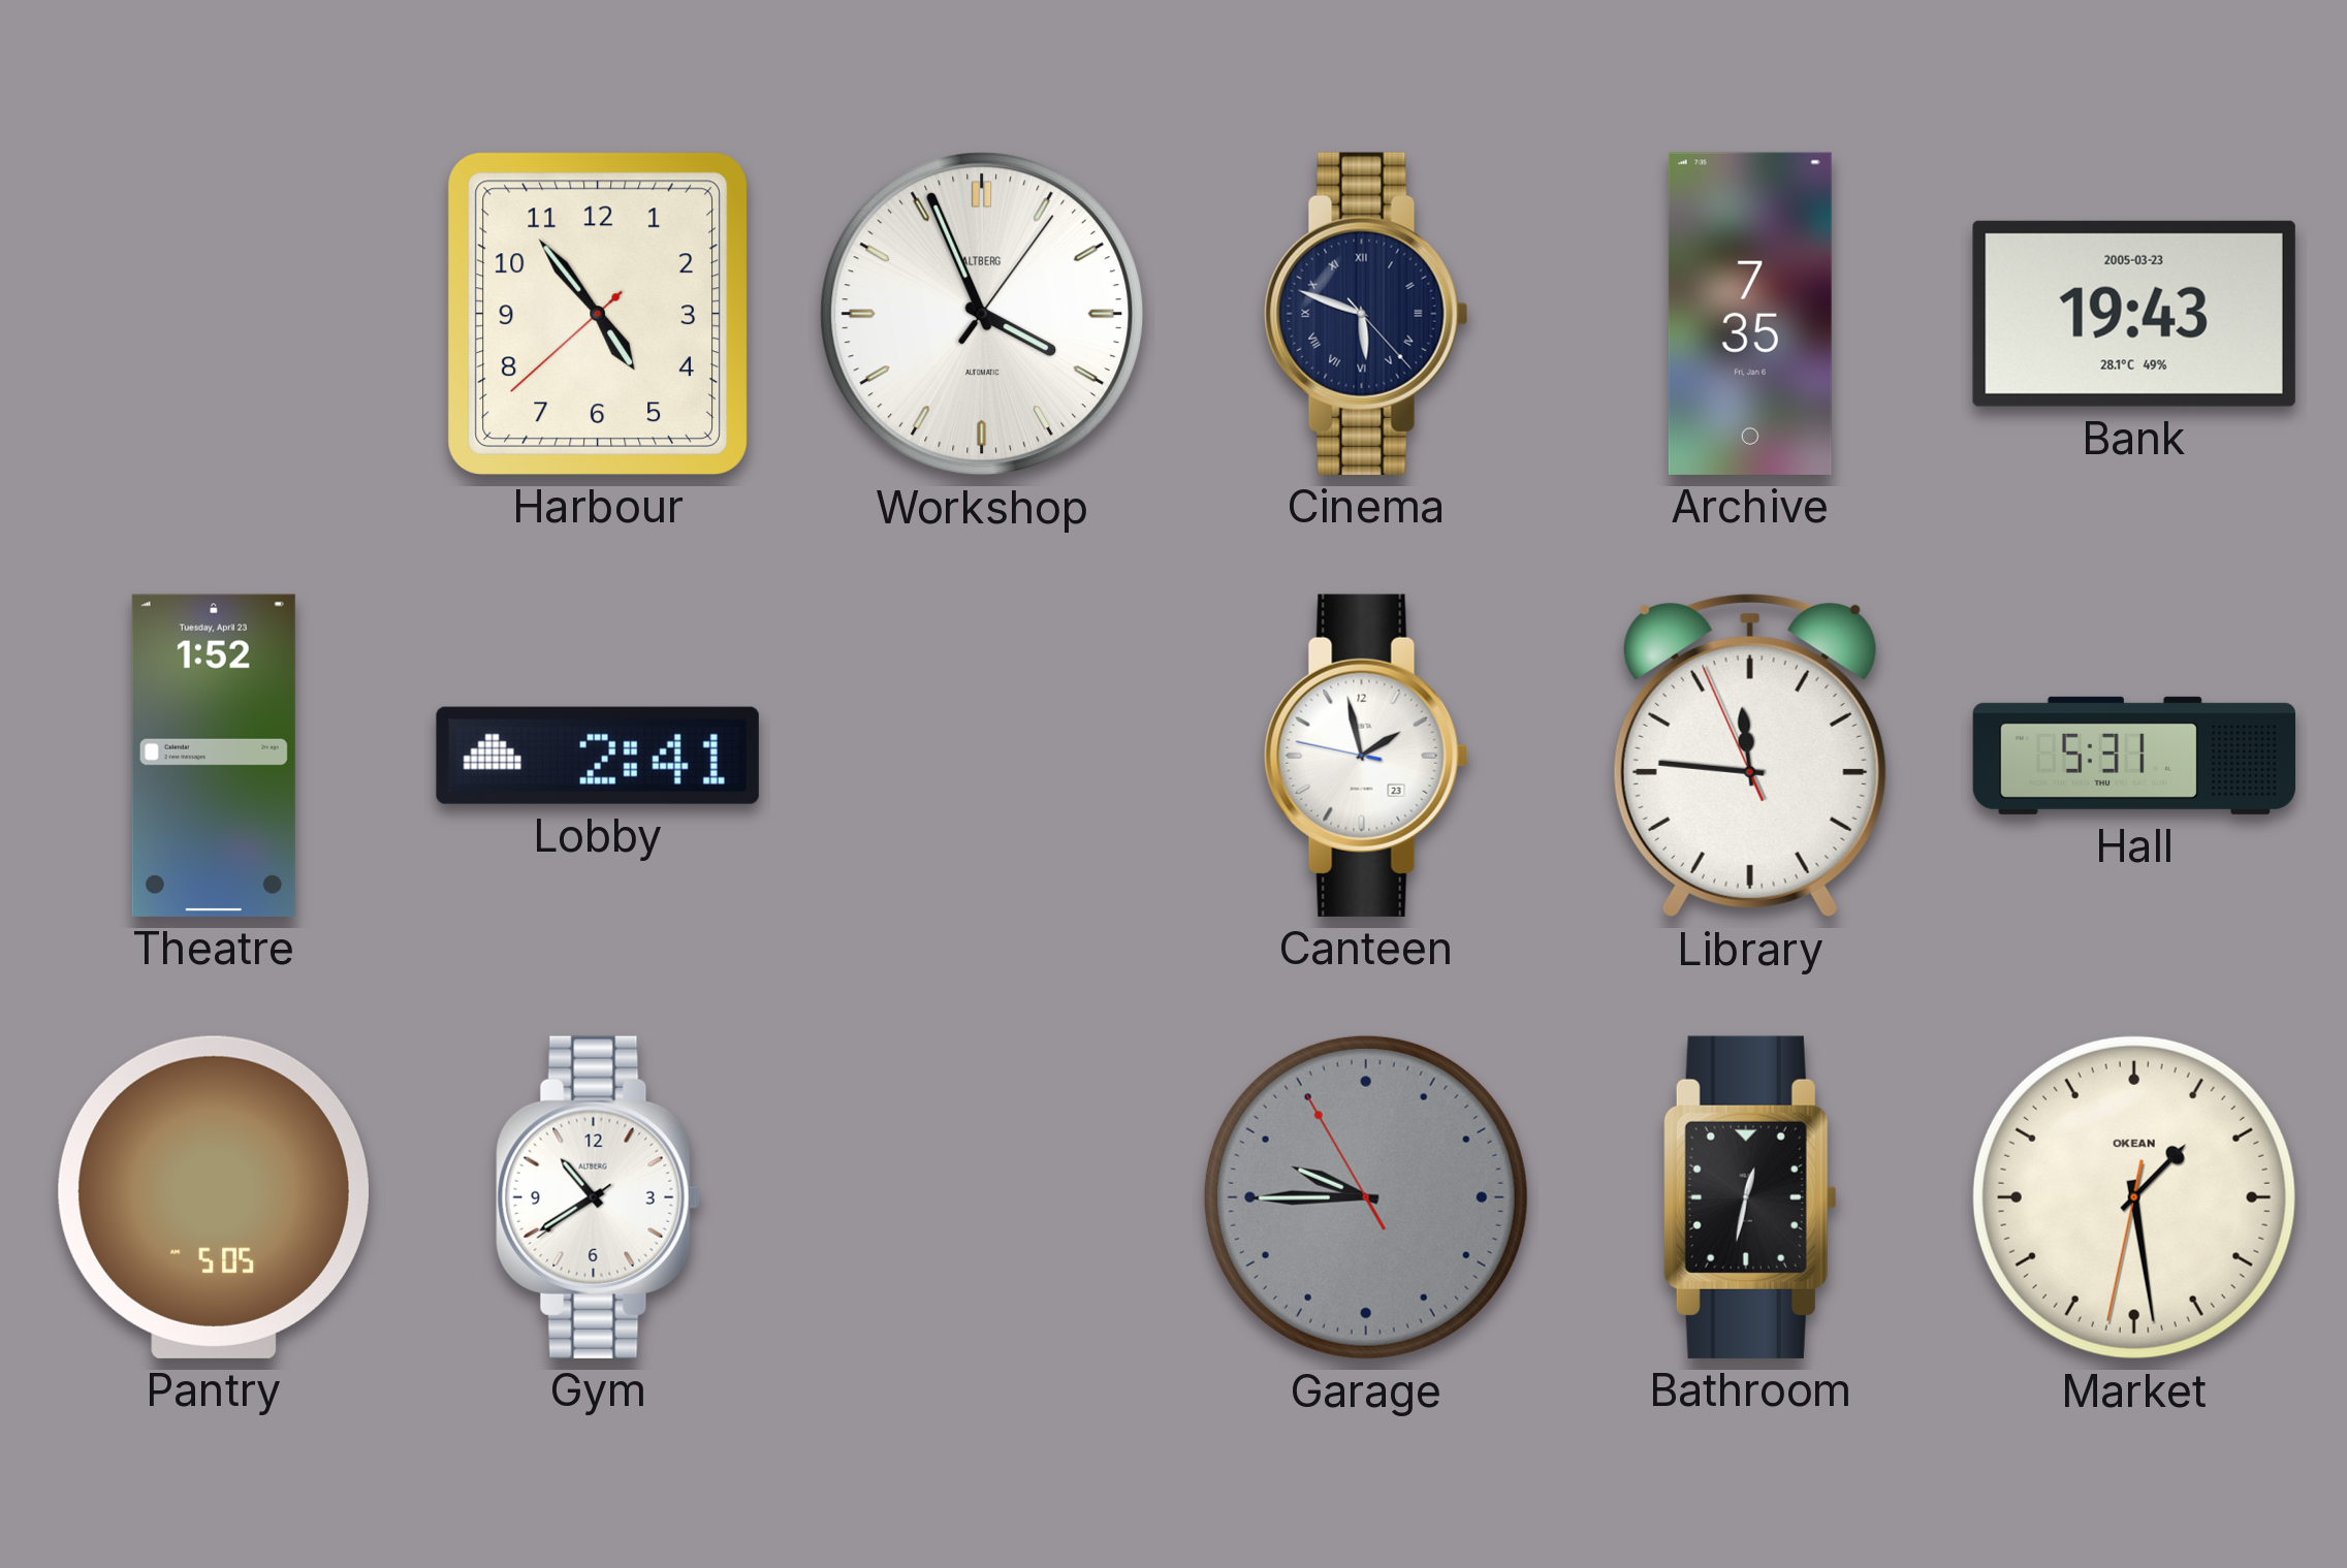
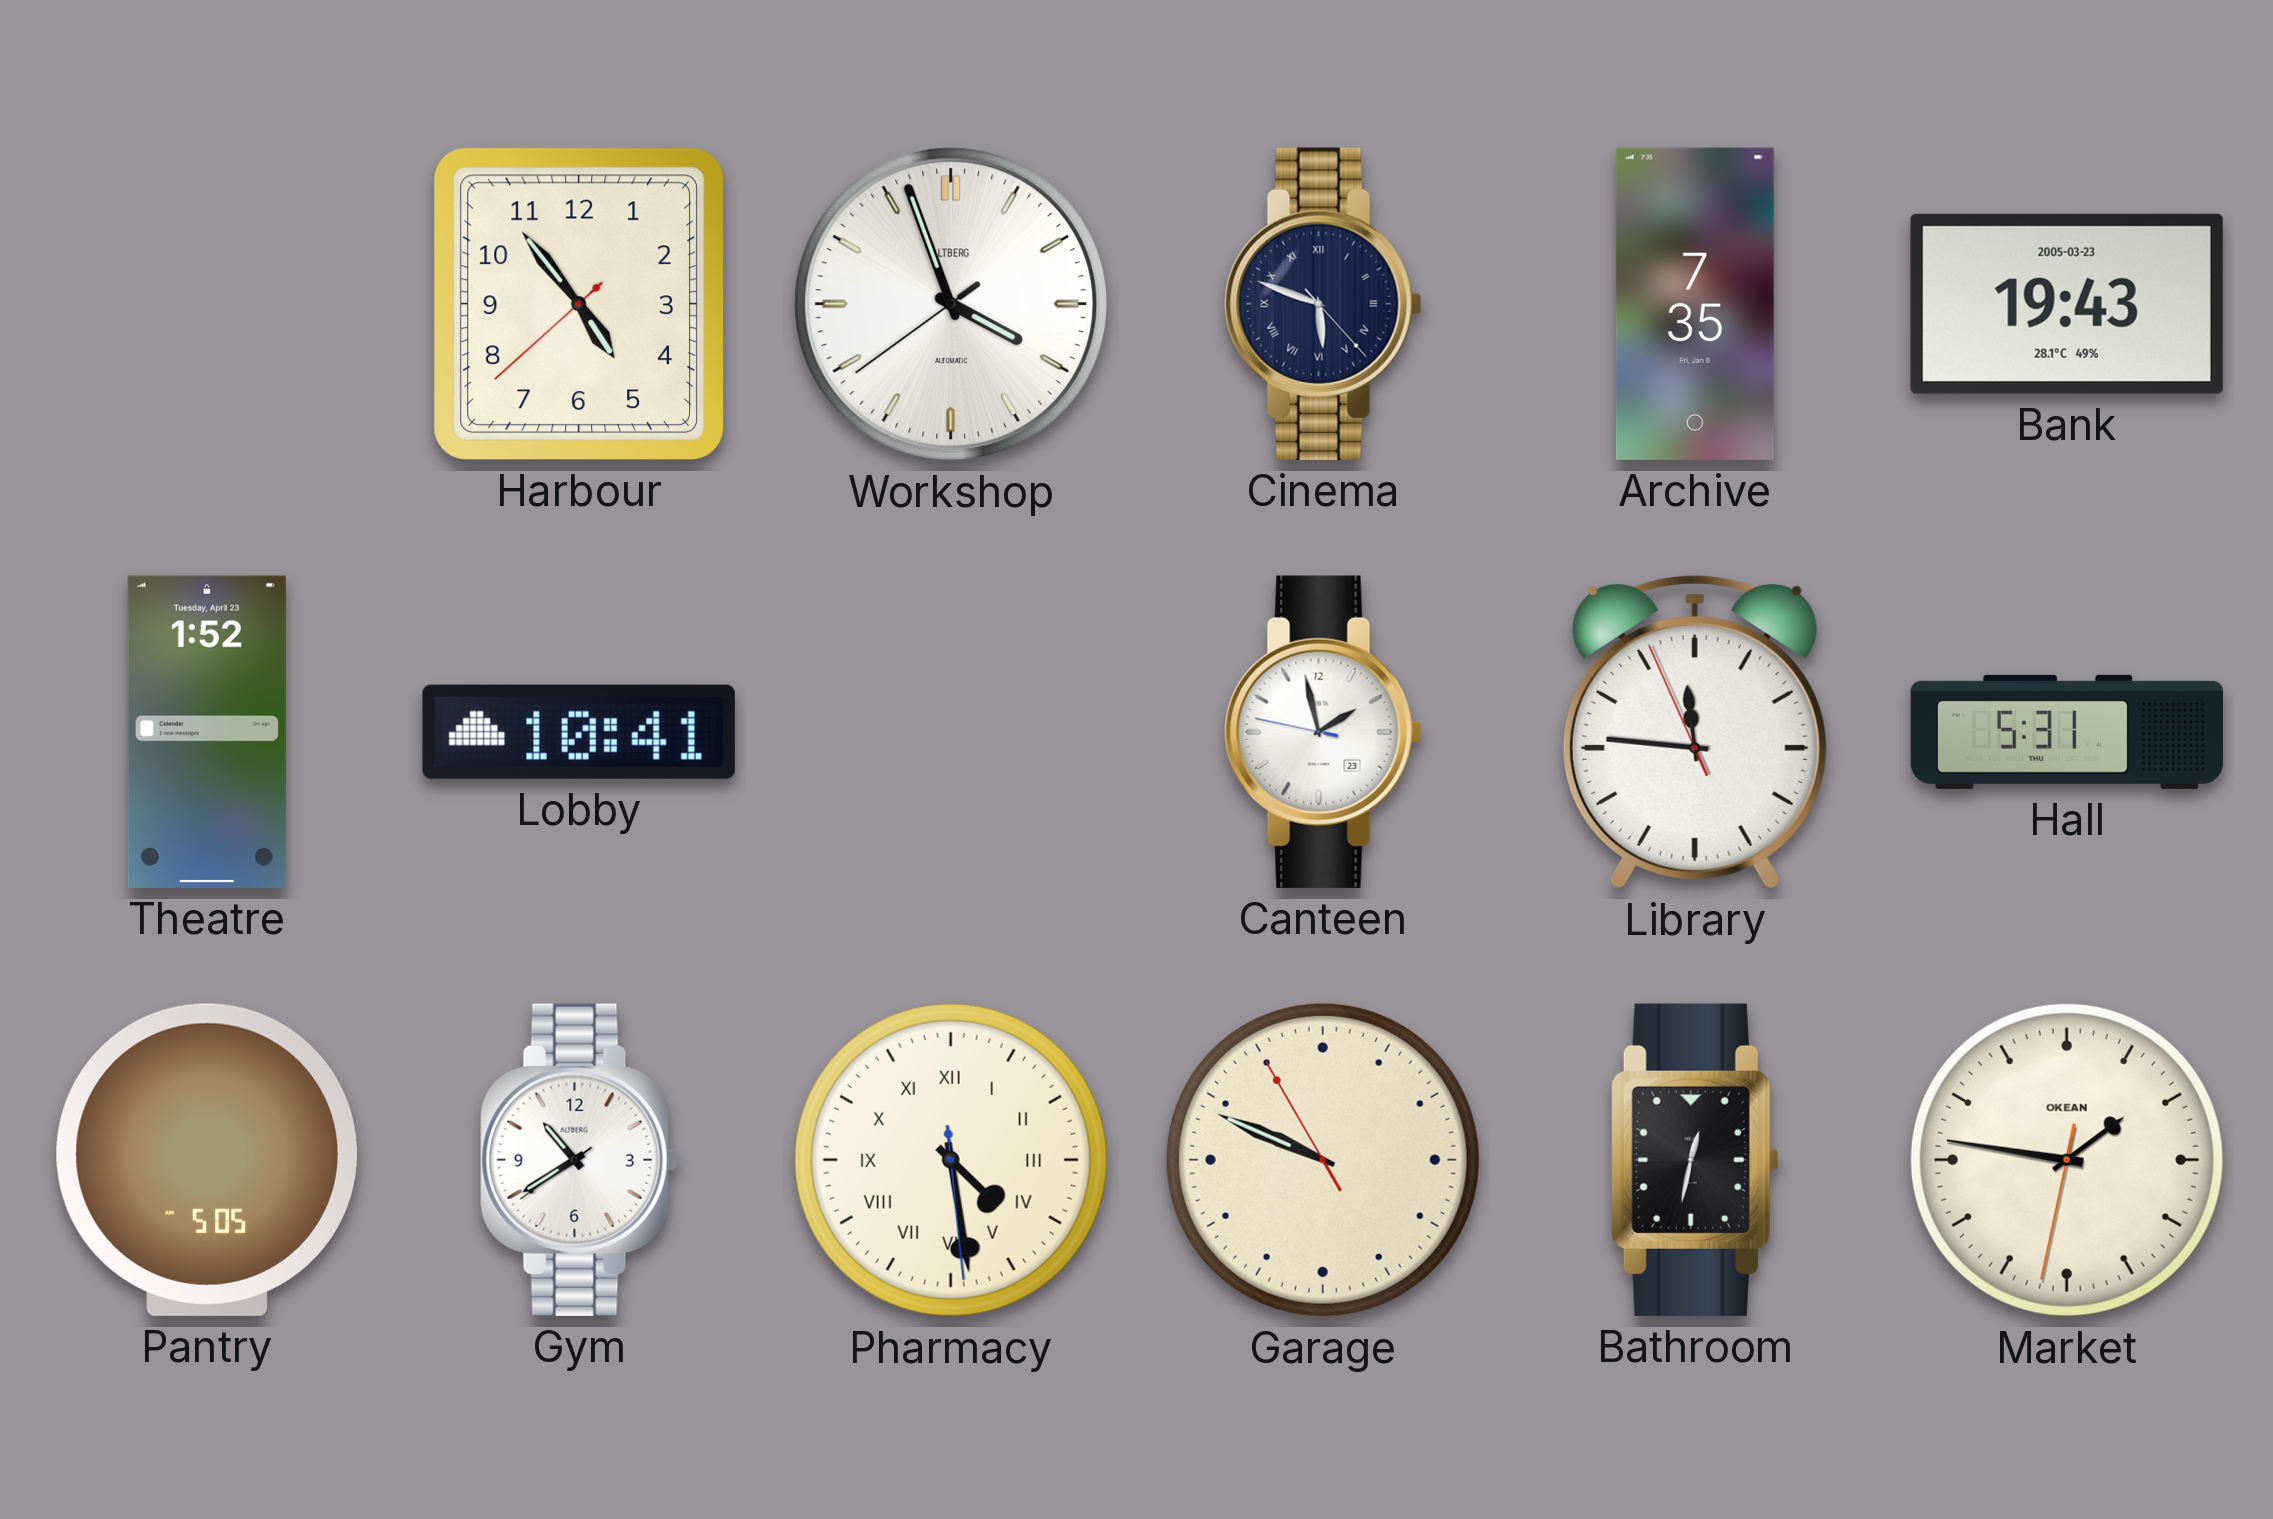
Workshop: 3:56:06 -> 3:56:39 (951, 304)
Lobby: 2:41 -> 10:41 (579, 732)
Pharmacy: none -> 4:28 (951, 1160)
Garage: 9:44 -> 9:48 (1323, 1160)
Garage dial: grey -> cream (1323, 1160)
Market: 1:28 -> 1:46 (2067, 1160)
